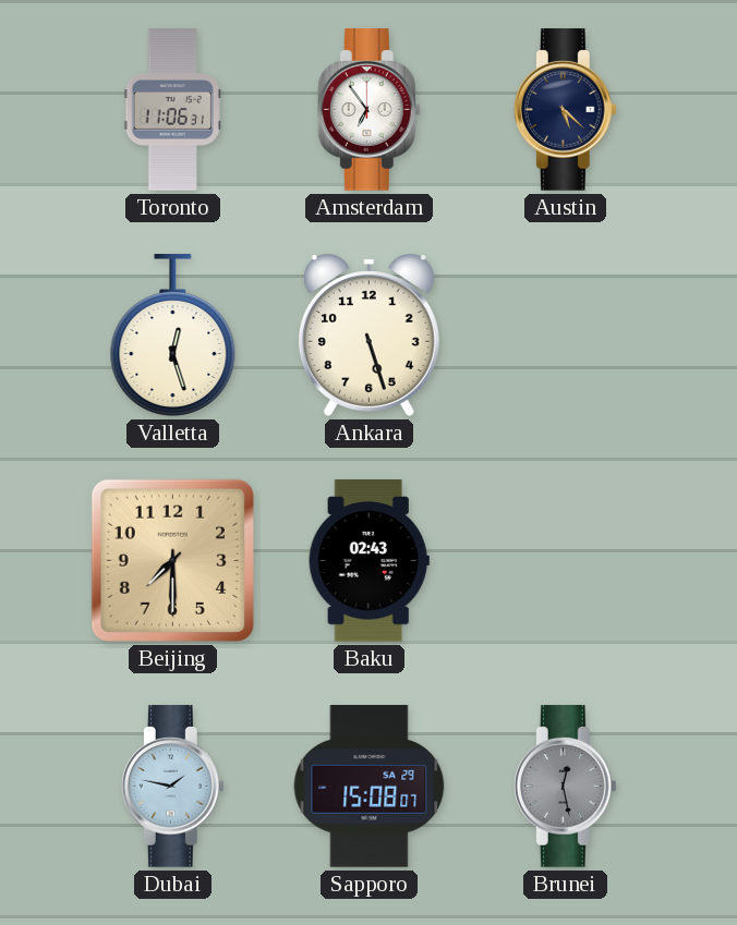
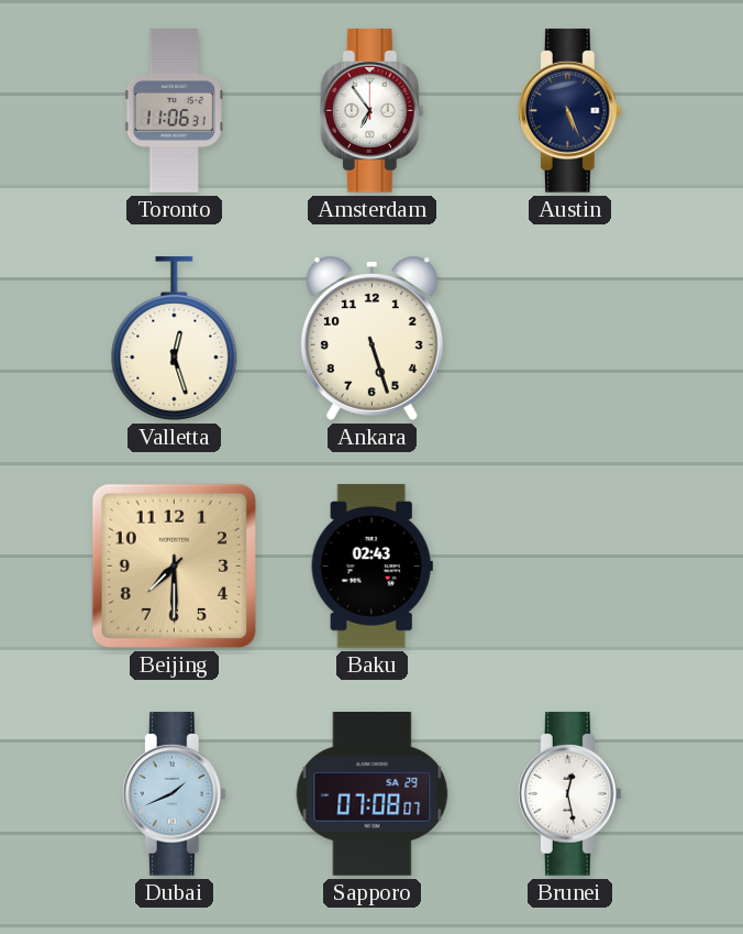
Austin: 5:22 -> 5:26 (569, 111)
Dubai: 1:47 -> 1:41 (174, 794)
Sapporo: 15:08 -> 07:08 (373, 794)
Brunei dial: grey -> white (569, 794)
